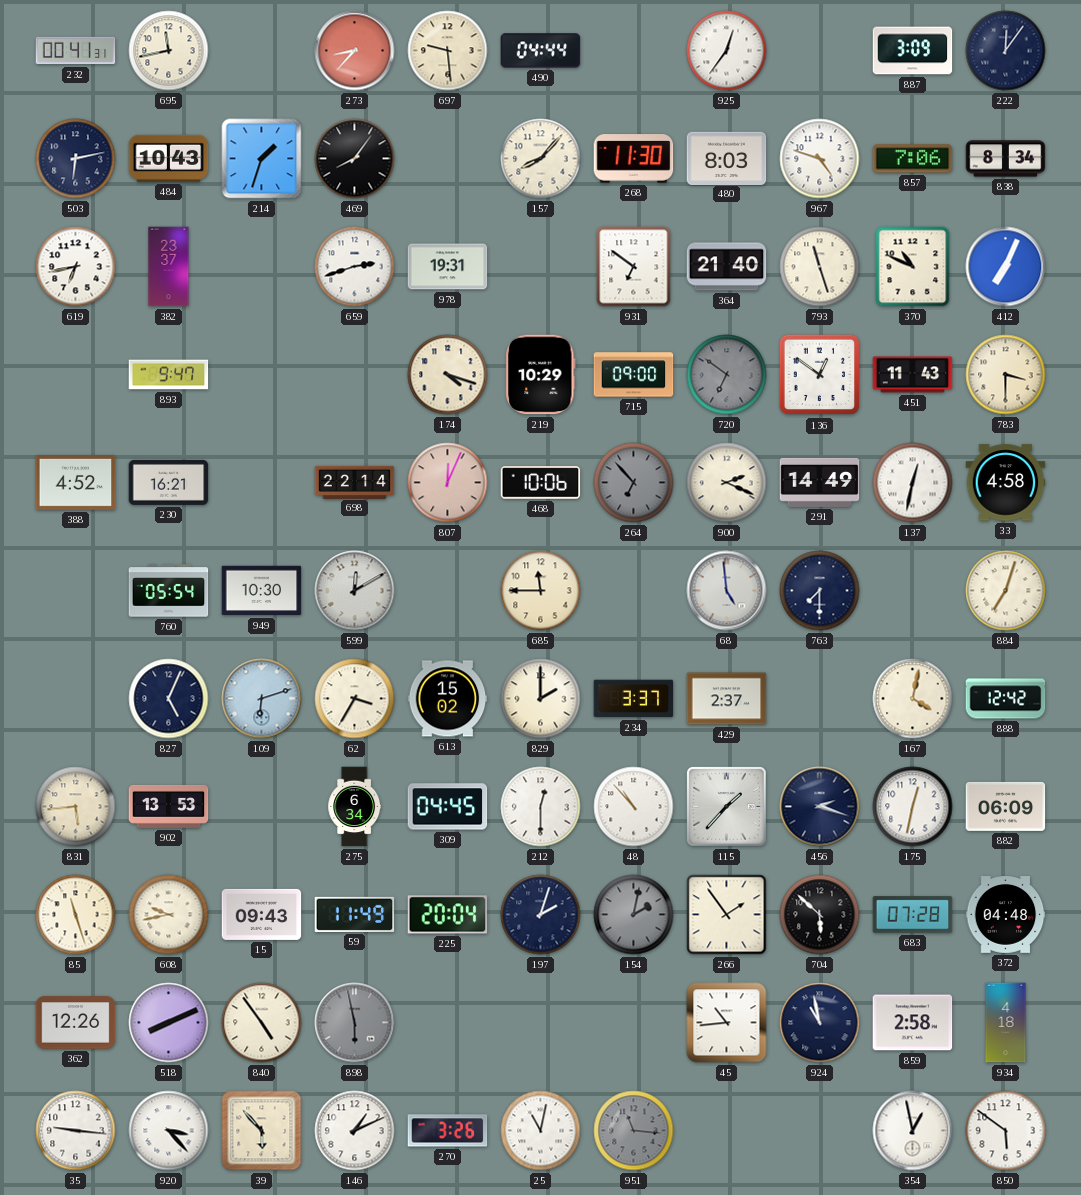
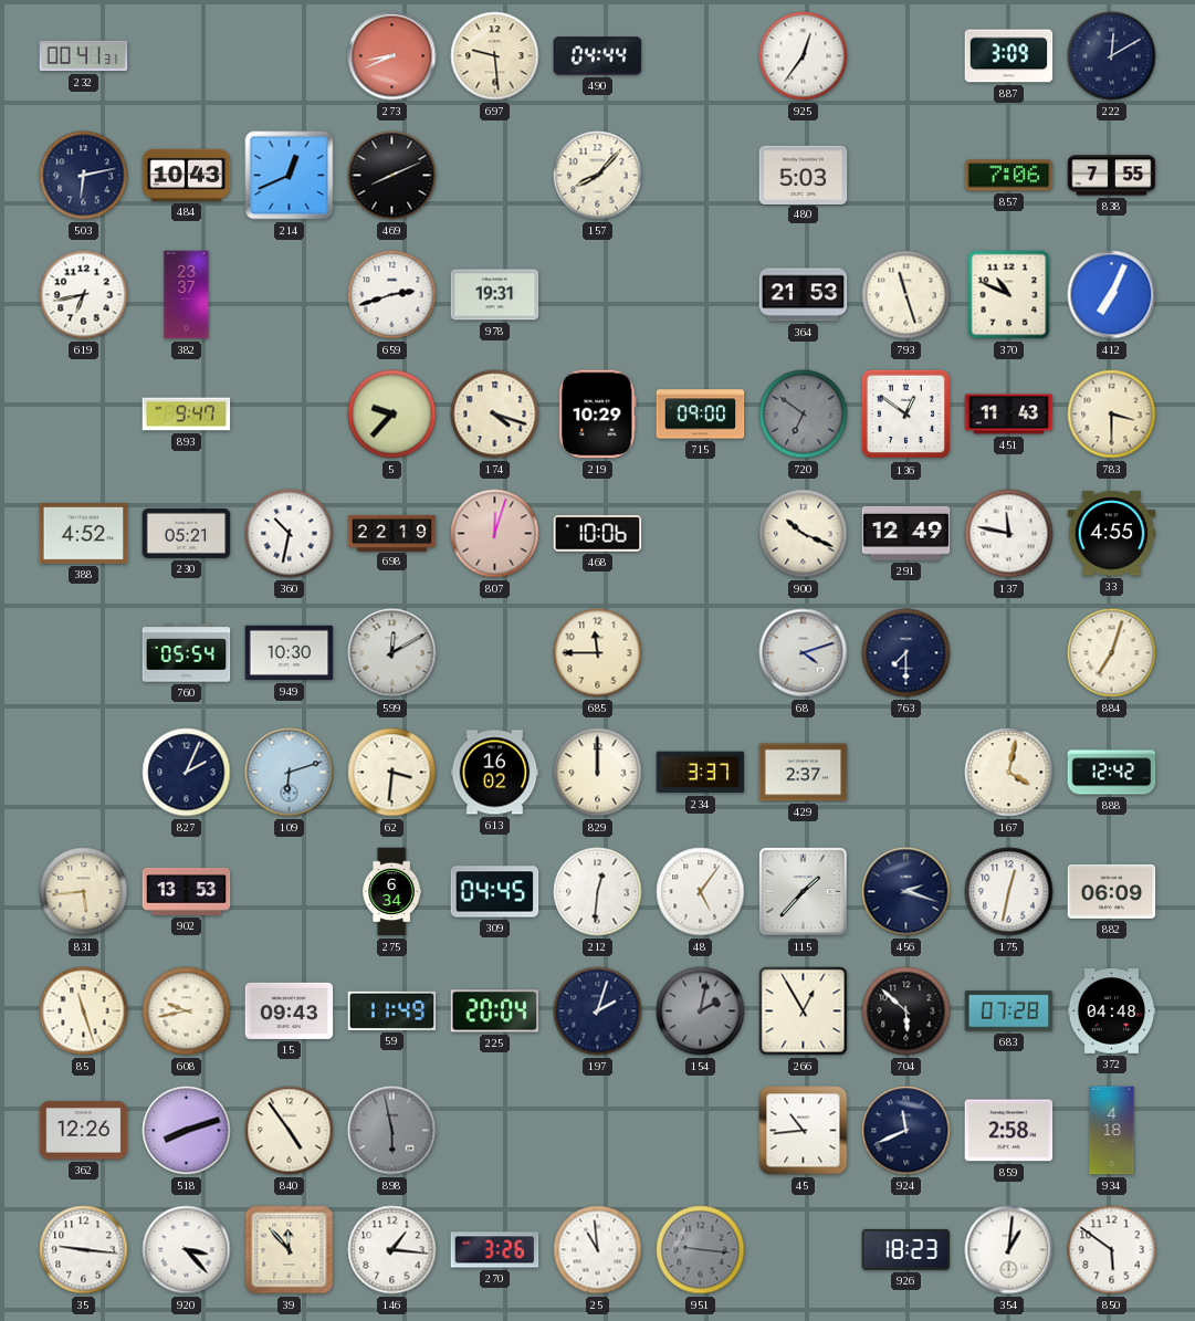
695: 11:43 -> none (169, 51)
273: 8:37 -> 8:41 (392, 56)
222: 12:06 -> 12:10 (1112, 56)
214: 1:33 -> 12:41 (290, 176)
469: 8:06 -> 8:11 (392, 176)
268: 11:30 -> none (634, 159)
480: 8:03 -> 5:03 (804, 175)
967: 4:48 -> none (820, 159)
838: 8:34 -> 7:55 (1112, 176)
931: 6:51 -> none (634, 267)
364: 21:40 -> 21:53 (804, 295)
5: none -> 9:37 (392, 415)
230: 16:21 -> 05:21 (187, 533)
360: none -> 10:32 (290, 534)
698: 22:14 -> 22:19 (392, 533)
807: 12:04 -> 12:03 (495, 534)
264: 6:53 -> none (634, 483)
900: 2:19 -> 10:19 (804, 534)
291: 14:49 -> 12:49 (906, 533)
137: 12:32 -> 11:47 (1009, 534)
33: 4:58 -> 4:55 (1112, 534)
68: 4:59 -> 4:12 (804, 653)
827: 5:04 -> 2:04 (187, 773)
62: 3:35 -> 3:31 (392, 773)
613: 15:02 -> 16:02 (495, 773)
829: 2:00 -> 12:00 (598, 773)
212: 12:30 -> 12:31 (598, 892)
48: 10:53 -> 5:06 (701, 892)
266: 1:54 -> 12:55 (804, 1011)
518: 8:11 -> 8:12 (187, 1131)
924: 10:58 -> 11:41 (906, 1131)
39: 5:53 -> 11:53 (290, 1250)
146: 1:11 -> 1:16 (392, 1250)
25: 11:02 -> 10:59 (598, 1250)
951: 11:16 -> 9:16 (701, 1250)
926: none -> 18:23 (906, 1249)
354: 12:58 -> 1:01 (1009, 1250)
